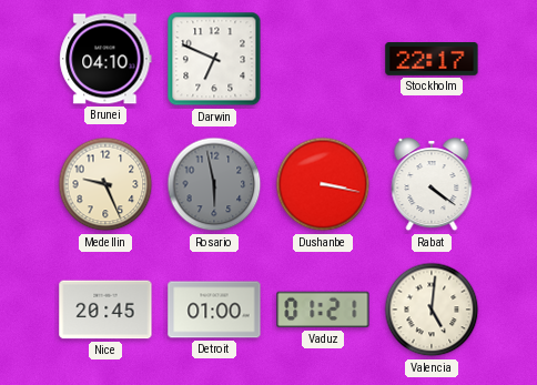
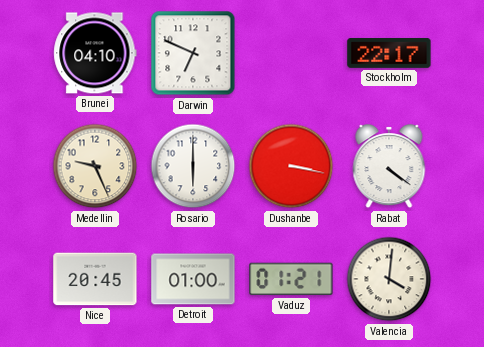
Rosario: 5:58 -> 6:00 (193, 166)
Rosario dial: grey -> white (193, 166)
Valencia: 5:01 -> 4:01 (389, 279)
